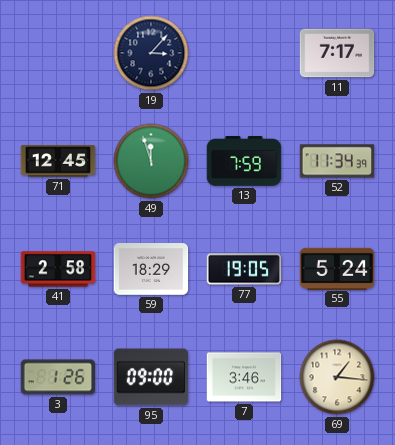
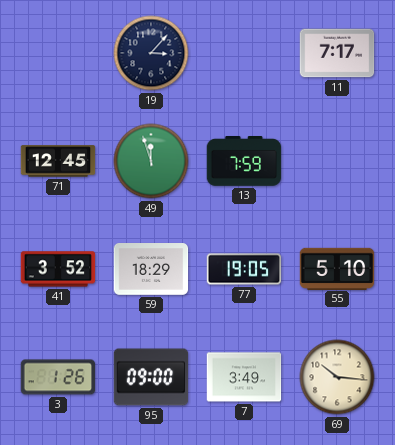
52: 11:34 -> none (337, 161)
41: 2:58 -> 3:52 (58, 269)
55: 5:24 -> 5:10 (337, 268)
7: 3:46 -> 3:49 (244, 377)
69: 1:16 -> 10:16 (337, 377)
